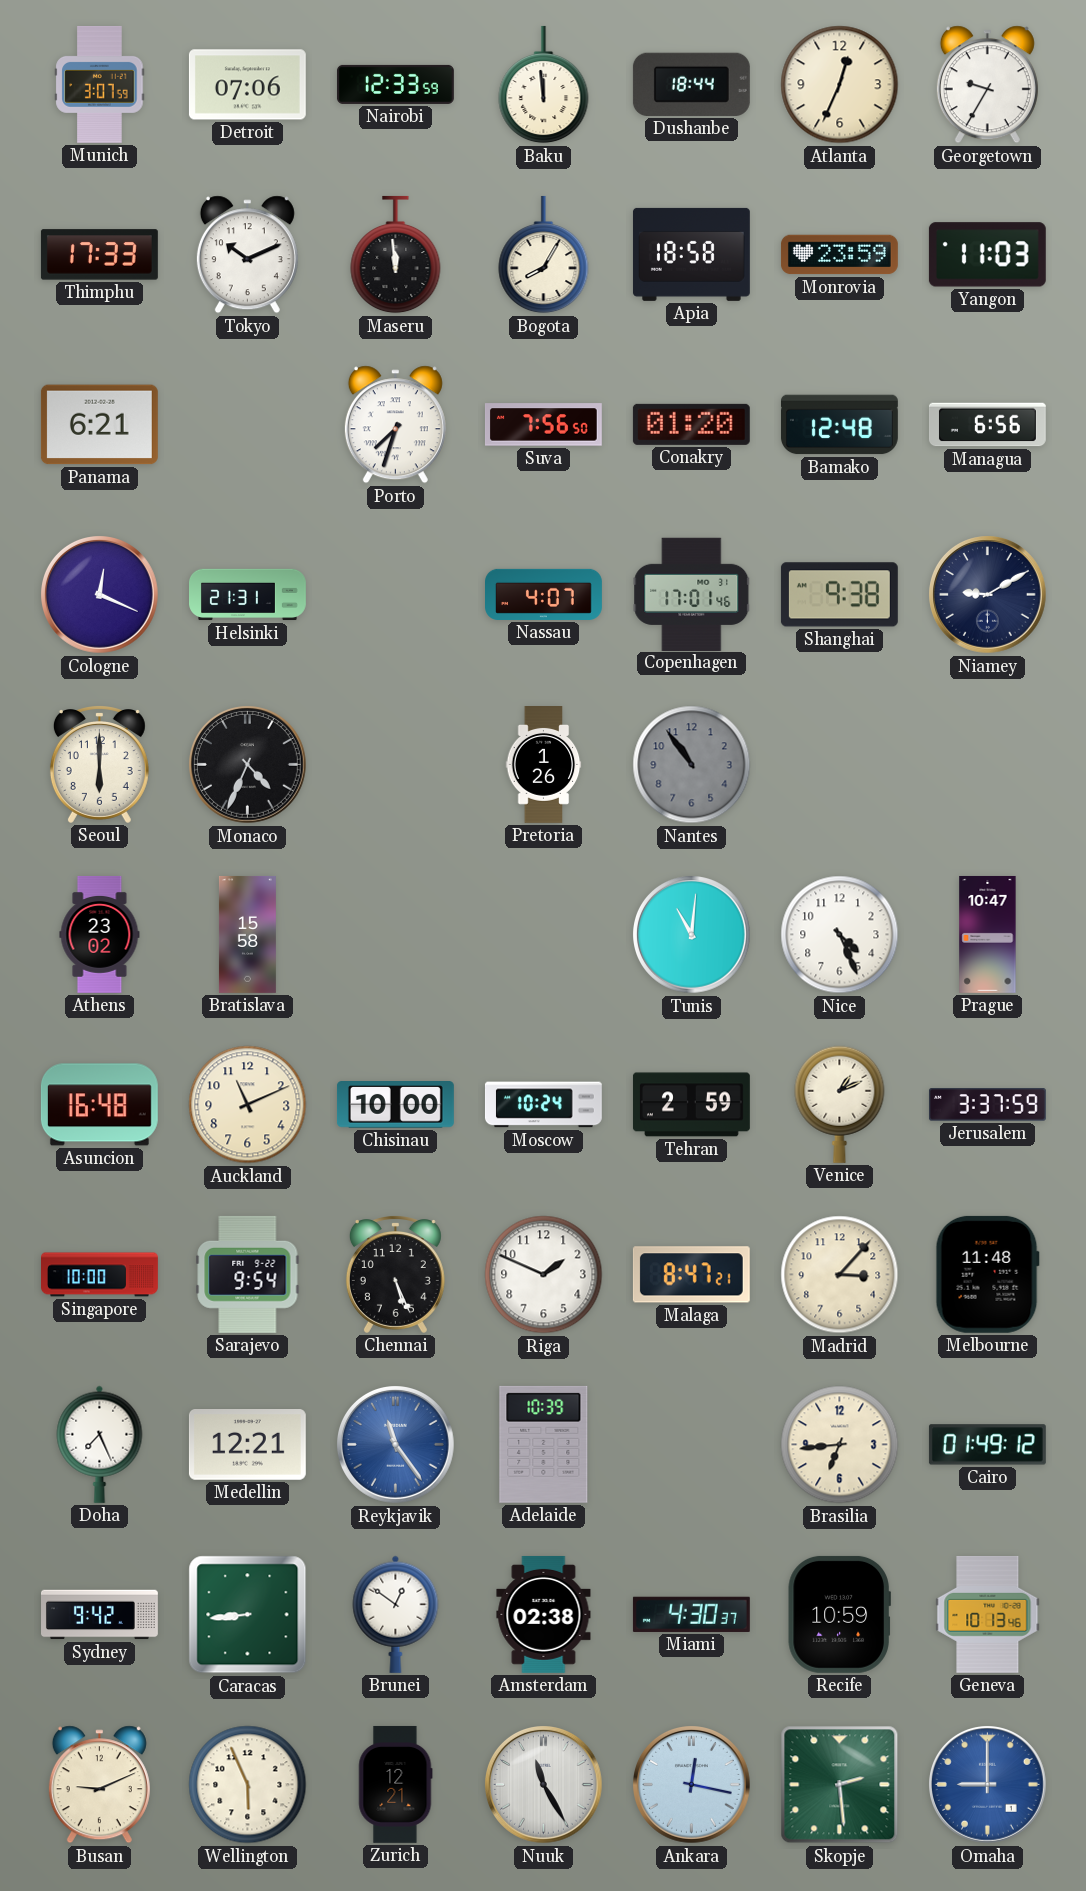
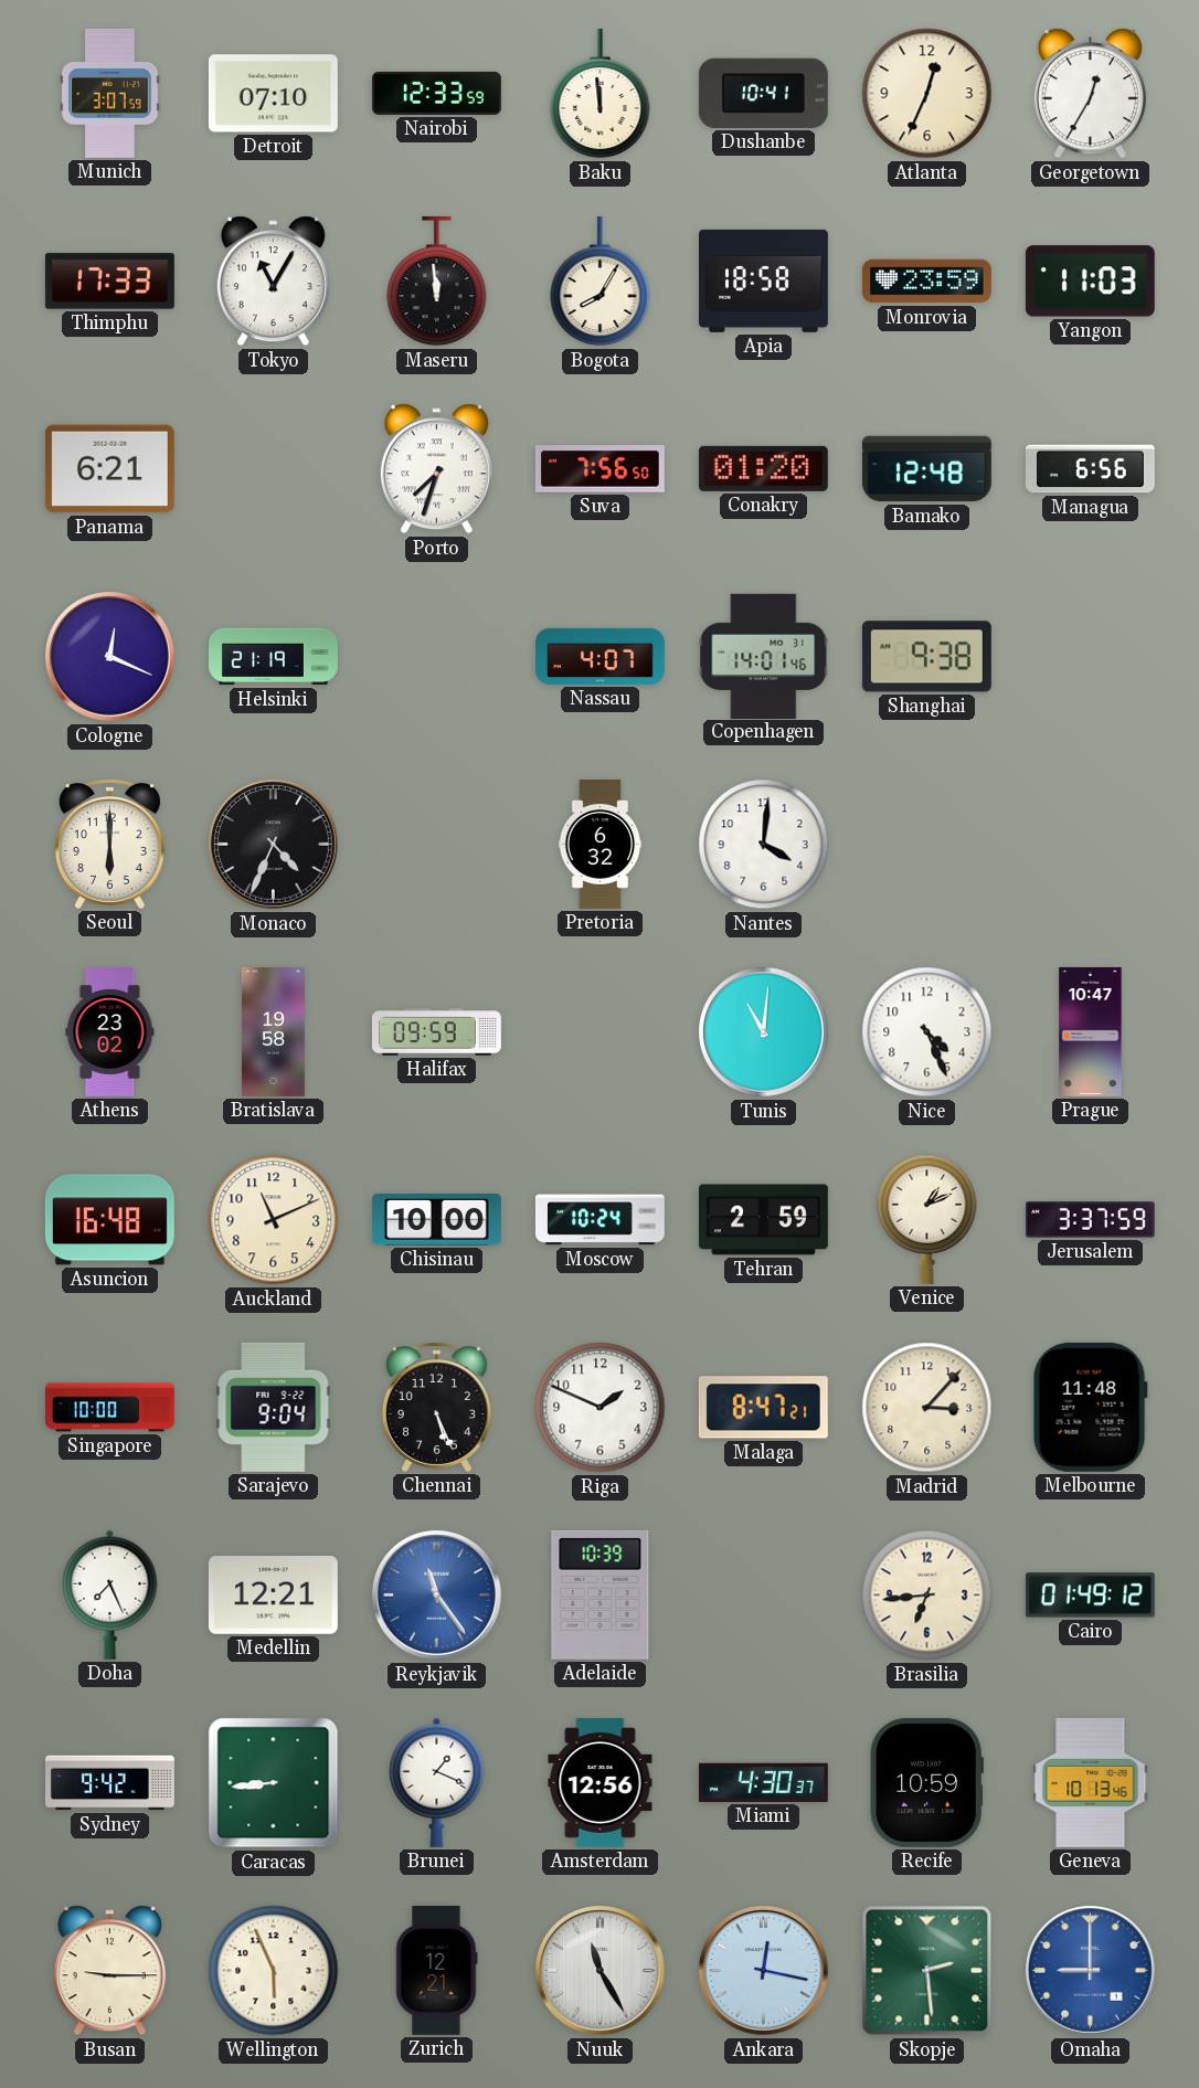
Detroit: 07:06 -> 07:10 (273, 94)
Dushanbe: 18:44 -> 10:41 (763, 93)
Georgetown: 9:35 -> 12:35 (1090, 94)
Tokyo: 10:11 -> 11:05 (273, 282)
Helsinki: 21:31 -> 21:19 (274, 657)
Copenhagen: 17:01 -> 14:01 (764, 656)
Niamey: 9:10 -> none (988, 595)
Pretoria: 1:26 -> 6:32 (601, 845)
Nantes: 10:54 -> 4:01 (764, 845)
Nantes dial: grey -> white (764, 845)
Bratislava: 15:58 -> 19:58 (273, 1031)
Halifax: none -> 09:59 (436, 1032)
Sarajevo: 9:54 -> 9:04 (274, 1407)
Brunei: 12:51 -> 1:19 (437, 1782)
Amsterdam: 02:38 -> 12:56 (601, 1782)
Busan: 9:11 -> 9:15 (109, 1971)
